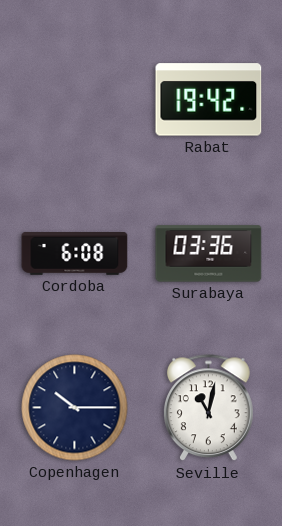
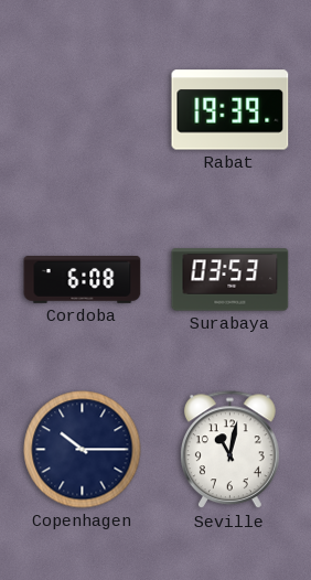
Rabat: 19:42 -> 19:39 (230, 110)
Surabaya: 03:36 -> 03:53 (230, 280)
